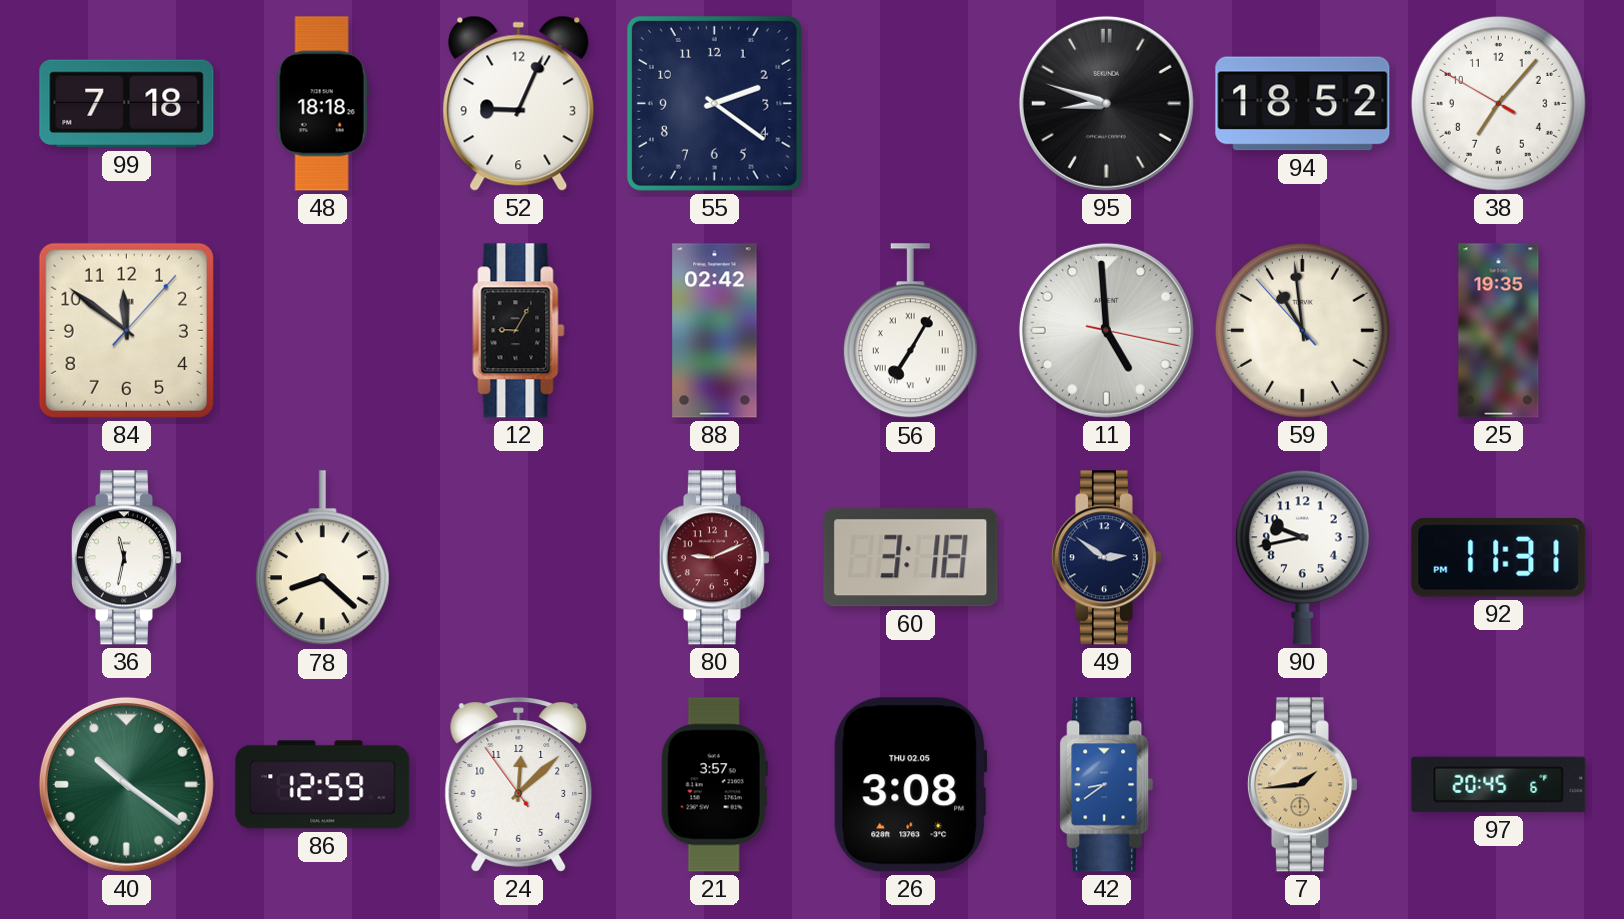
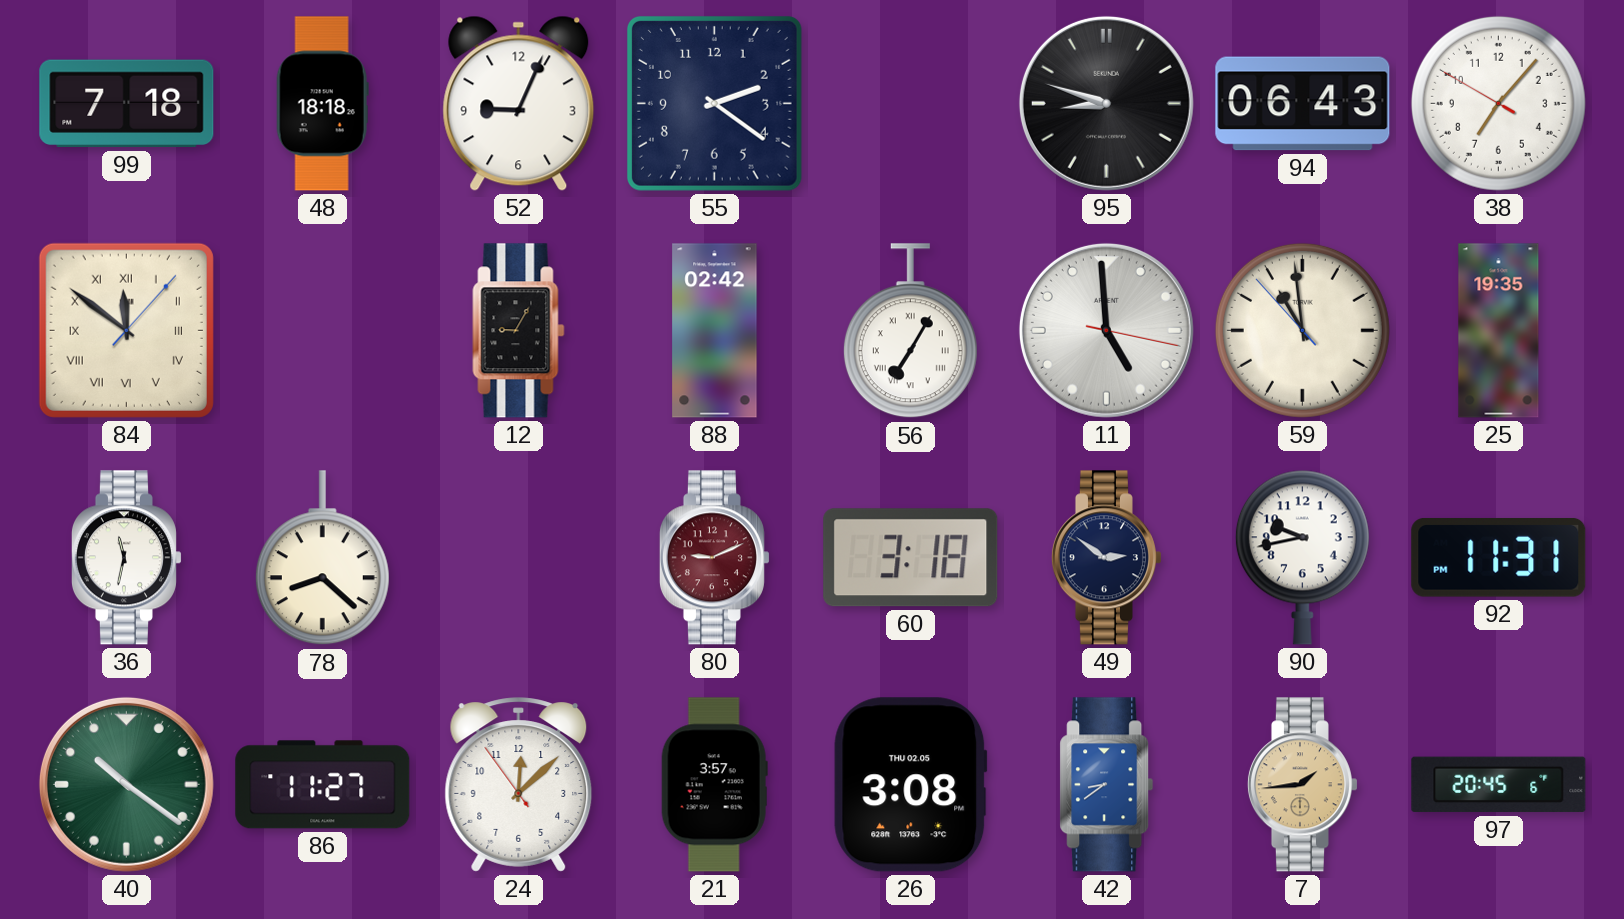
94: 18:52 -> 06:43 (1303, 104)
84 numerals: Arabic -> Roman (126, 330)
86: 12:59 -> 11:27 (323, 785)
